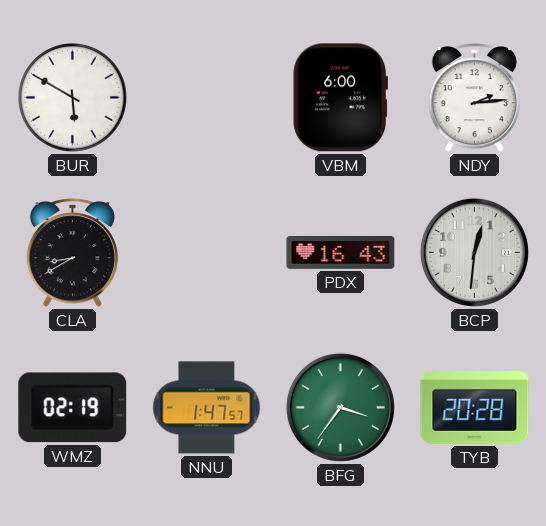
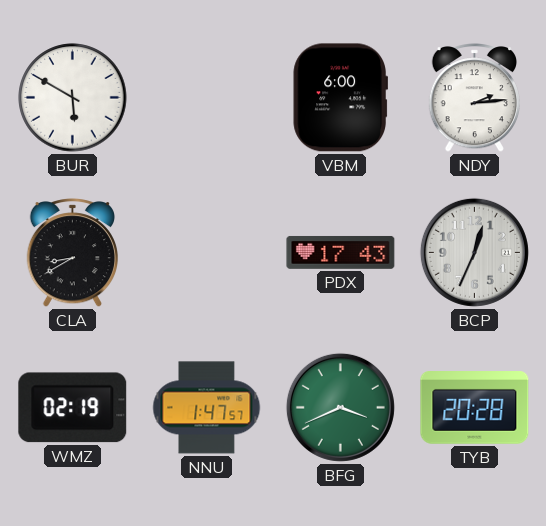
PDX: 16:43 -> 17:43 (341, 253)
BCP: 12:31 -> 12:34 (474, 252)
BFG: 3:36 -> 3:41 (340, 407)
